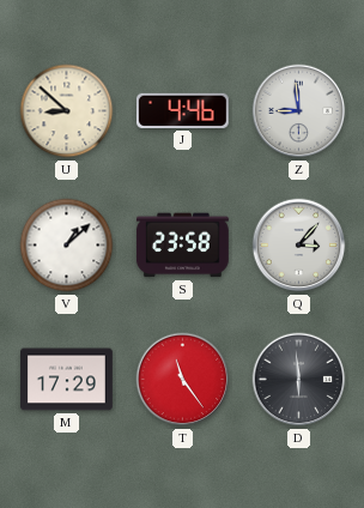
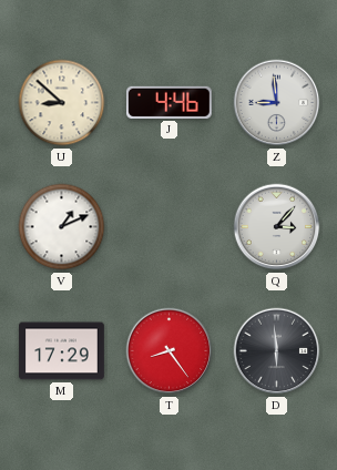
V: 1:08 -> 1:11 (62, 227)
S: 23:58 -> none (182, 246)
T: 11:24 -> 8:24 (170, 351)
